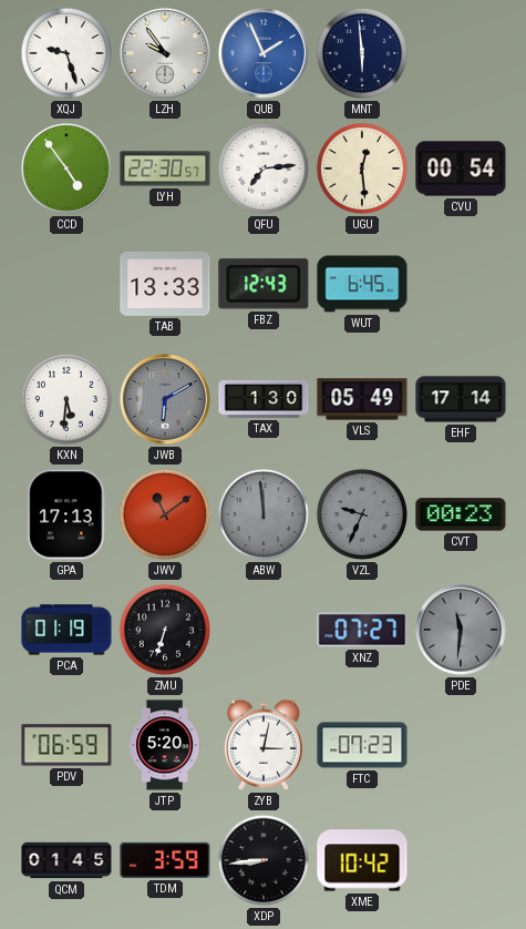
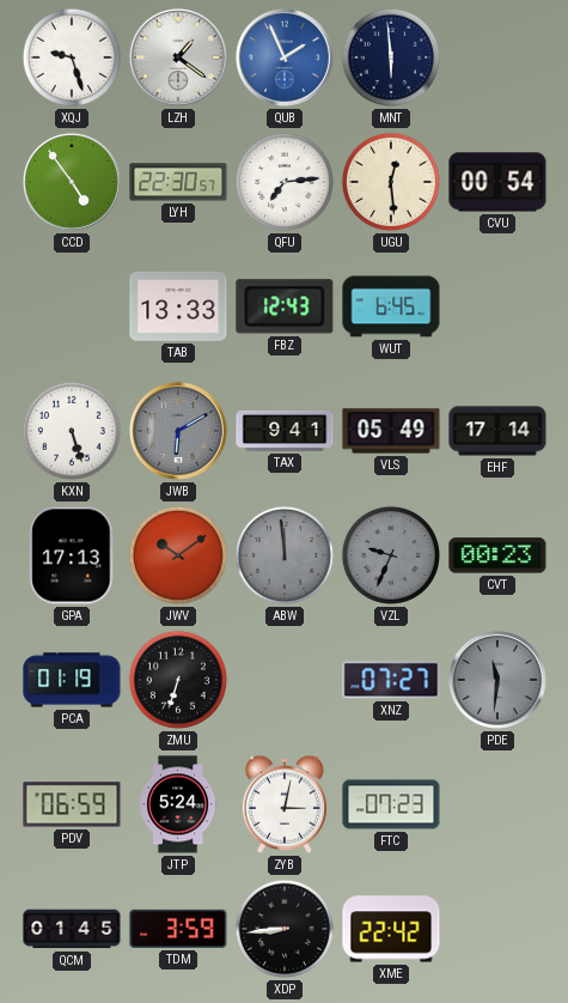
LZH: 9:54 -> 1:21 (178, 57)
KXN: 5:31 -> 5:27 (72, 431)
TAX: 1:30 -> 9:41 (285, 431)
JWV: 11:09 -> 10:09 (178, 555)
JTP: 5:20 -> 5:24 (178, 804)
XME: 10:42 -> 22:42 (391, 929)
